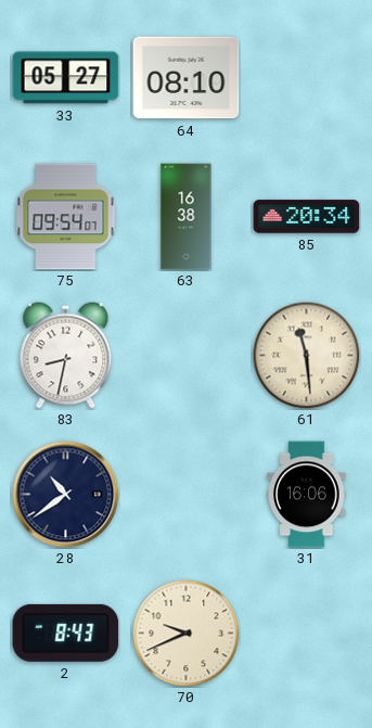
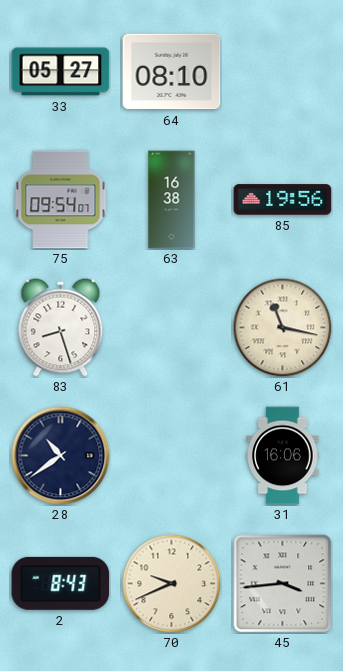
85: 20:34 -> 19:56 (283, 200)
83: 8:32 -> 8:27 (61, 328)
61: 11:29 -> 11:17 (283, 328)
45: none -> 3:44 (283, 584)
